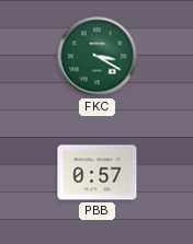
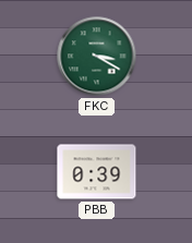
PBB: 0:57 -> 0:39 (97, 172)
